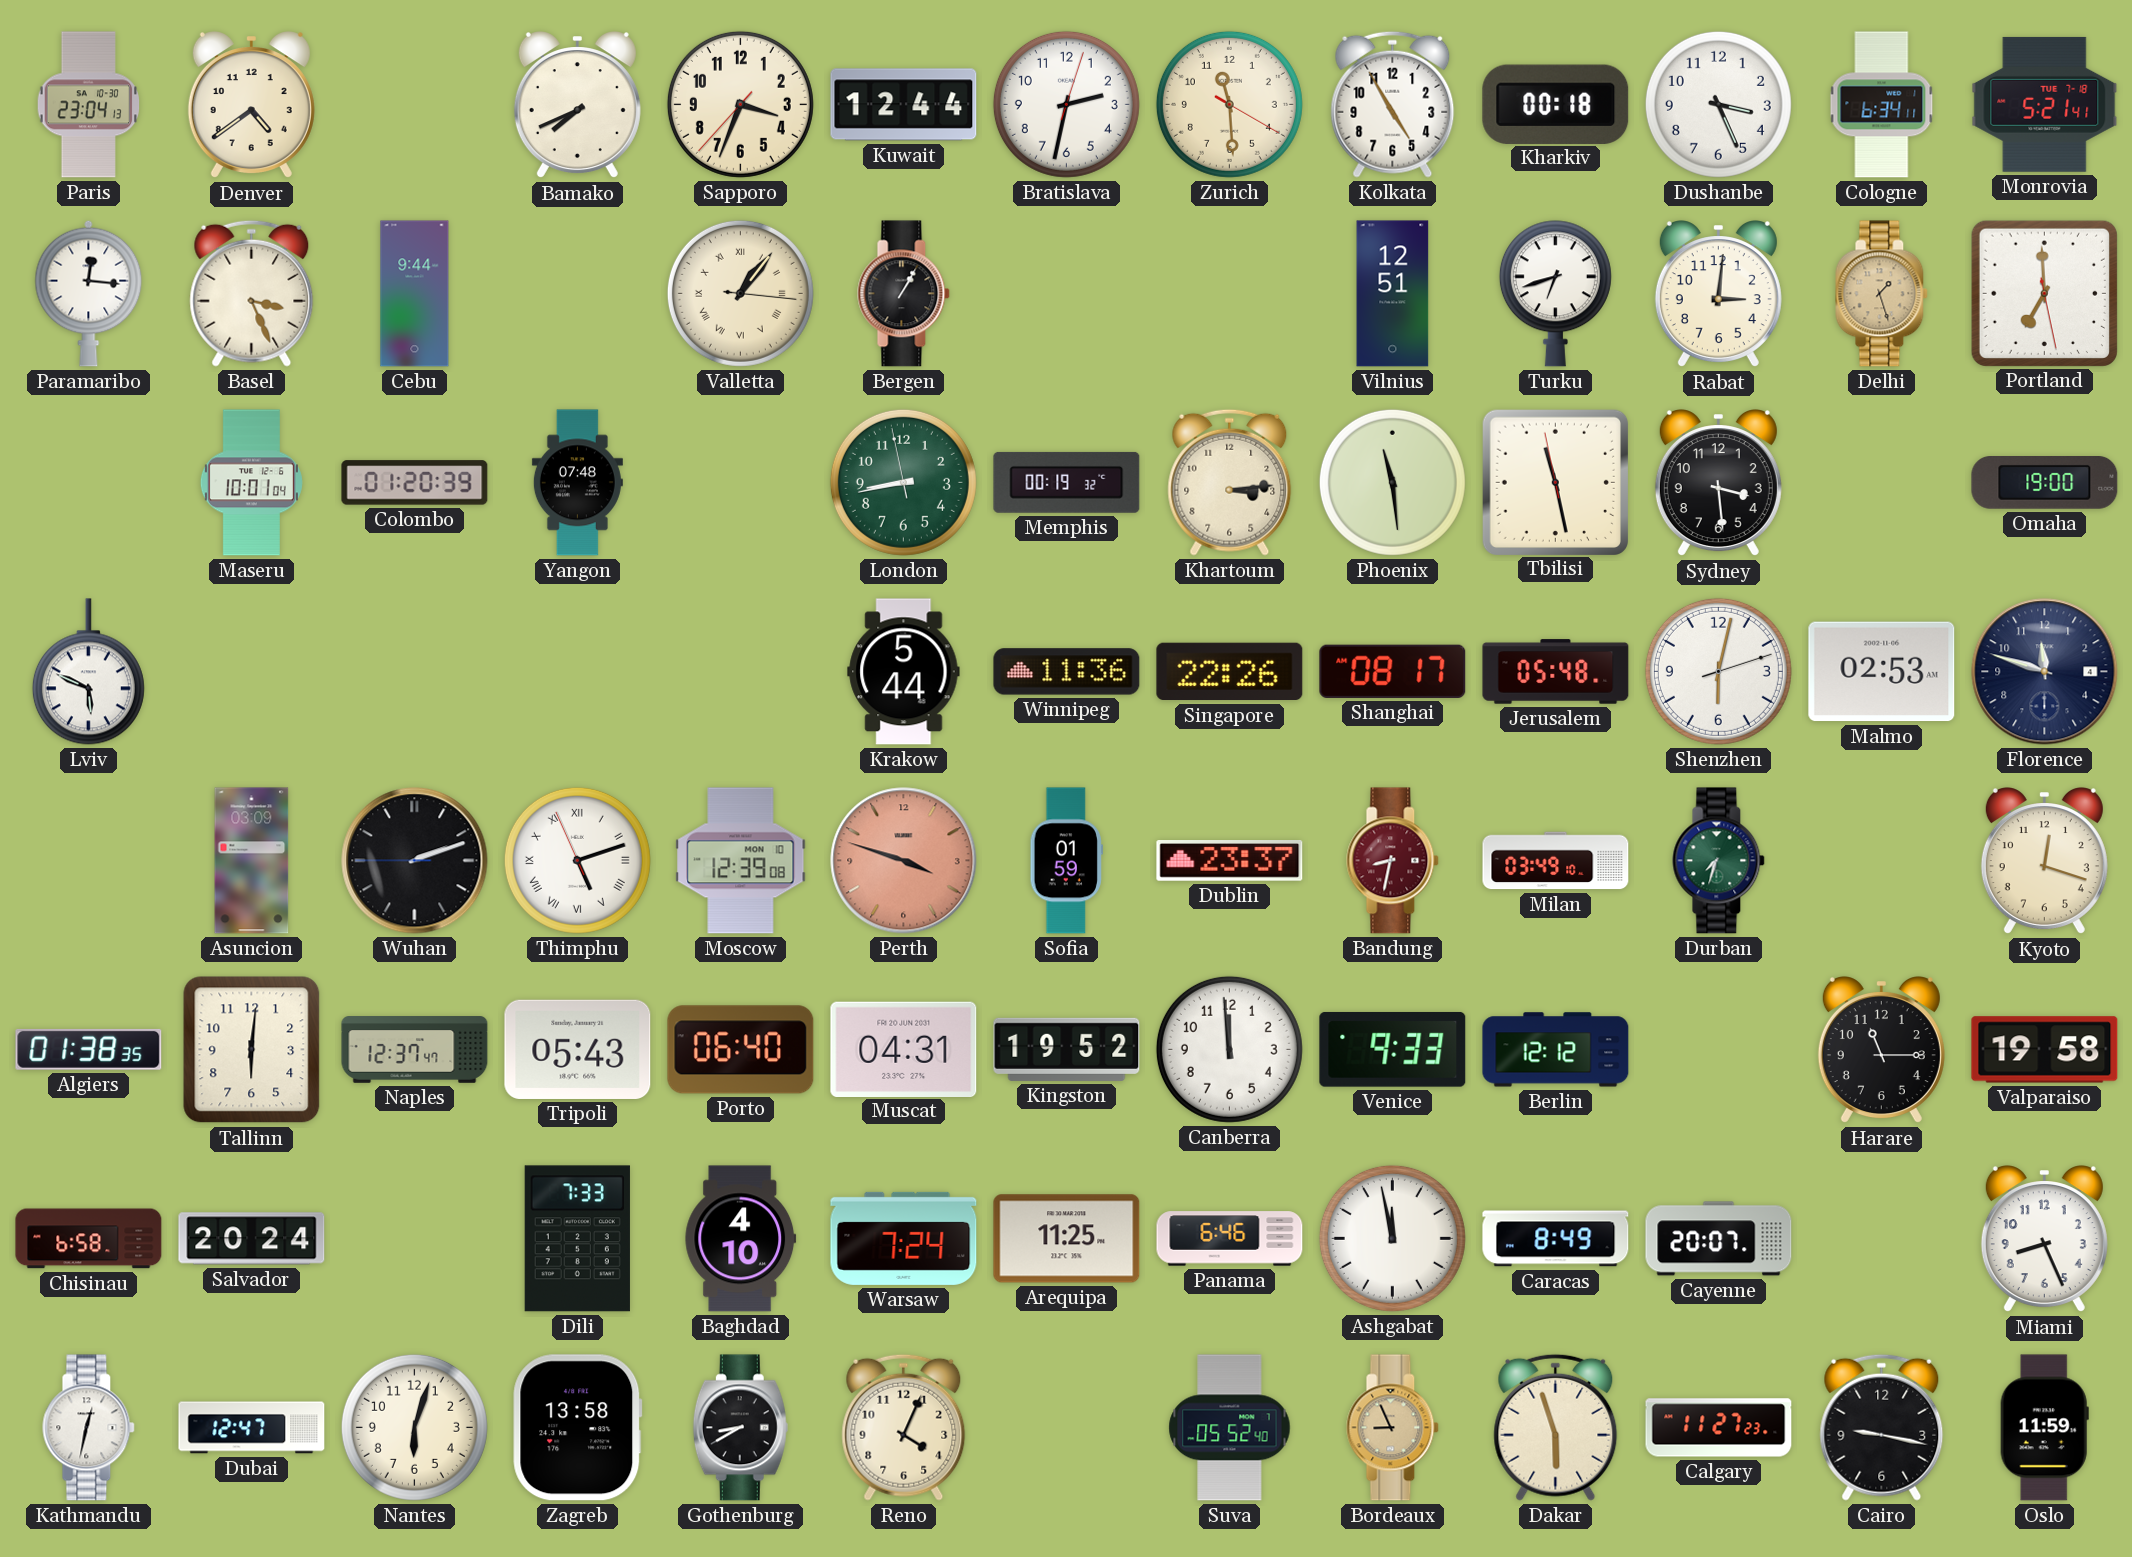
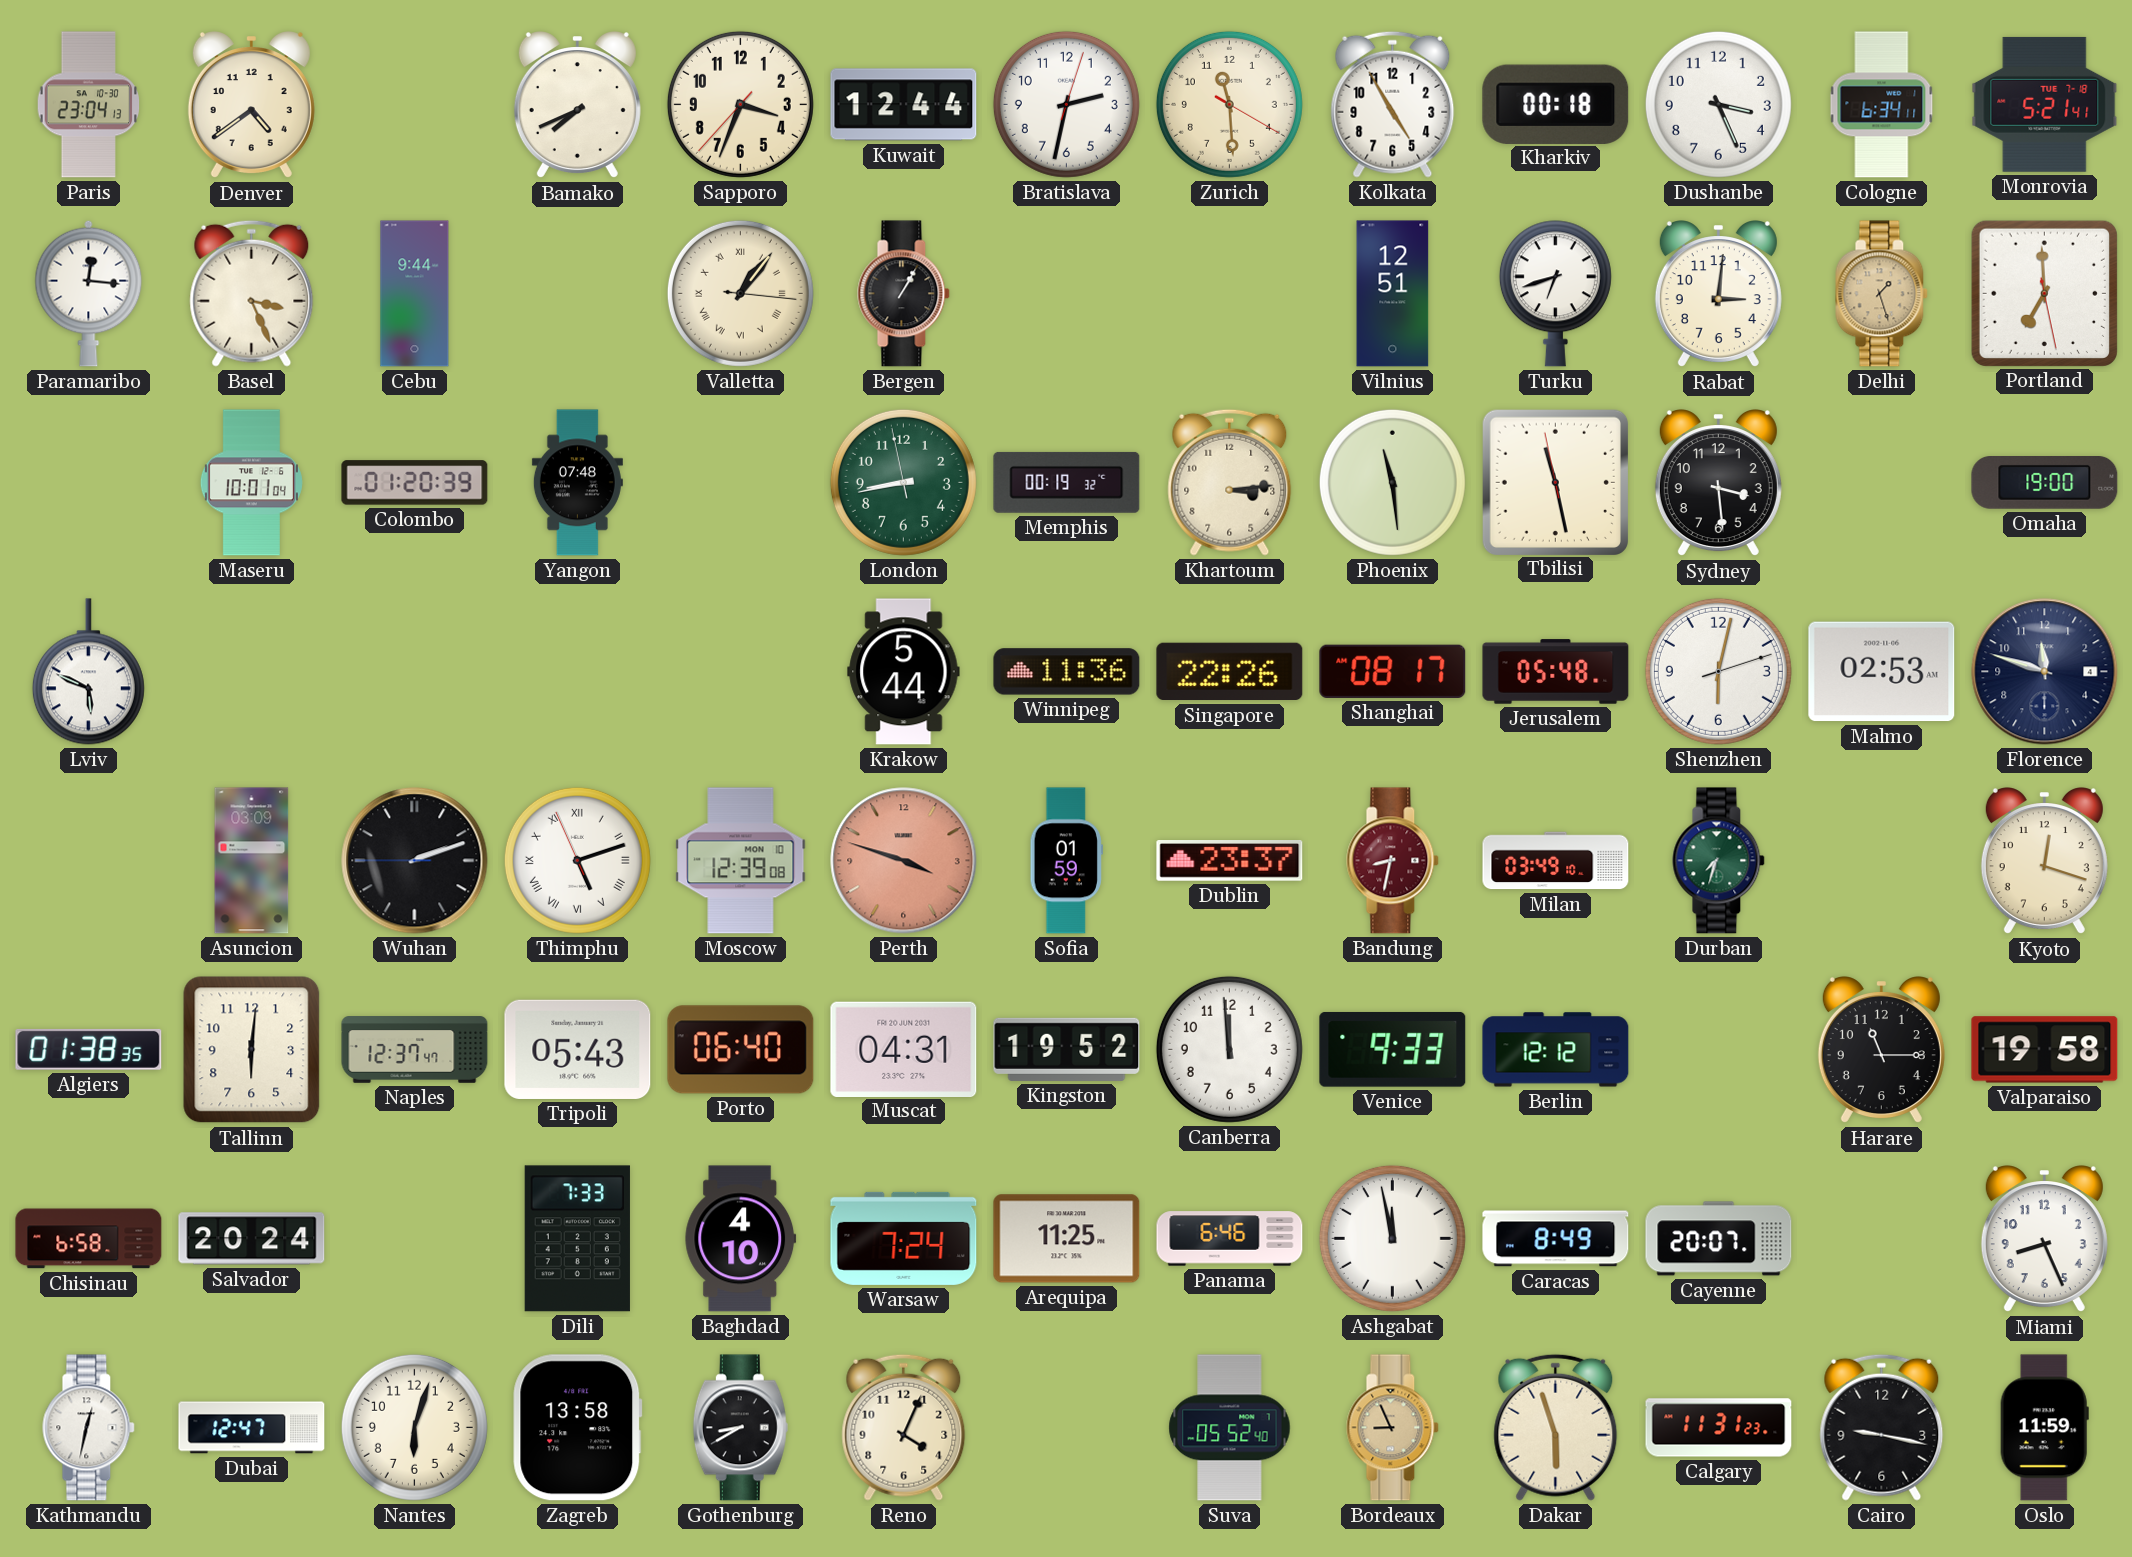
Calgary: 11:27 -> 11:31 (1719, 1428)
